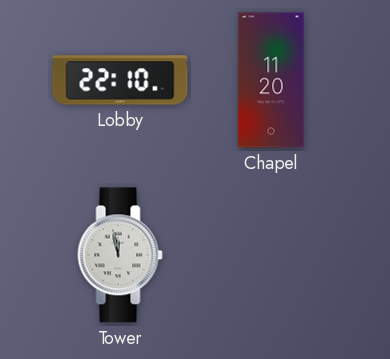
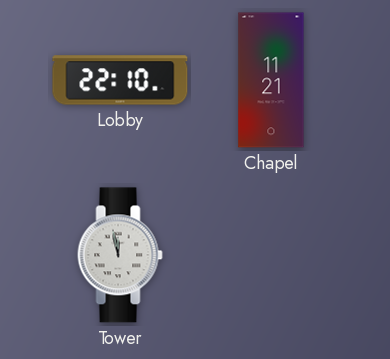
Chapel: 11:20 -> 11:21 (271, 80)
